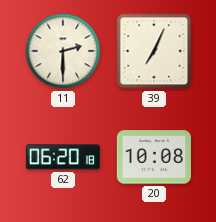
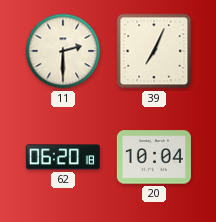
20: 10:08 -> 10:04 (154, 157)
